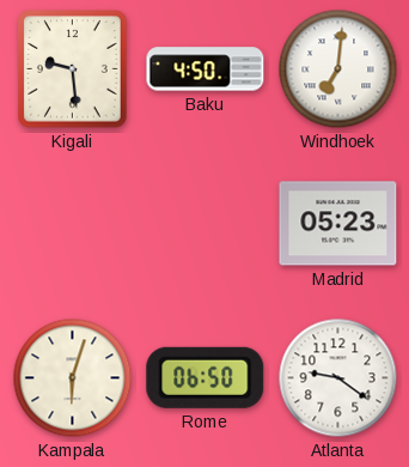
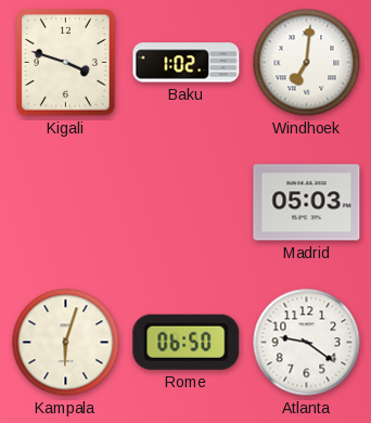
Kigali: 9:29 -> 3:48 (66, 63)
Baku: 4:50 -> 1:02 (187, 63)
Madrid: 05:23 -> 05:03 (307, 203)
